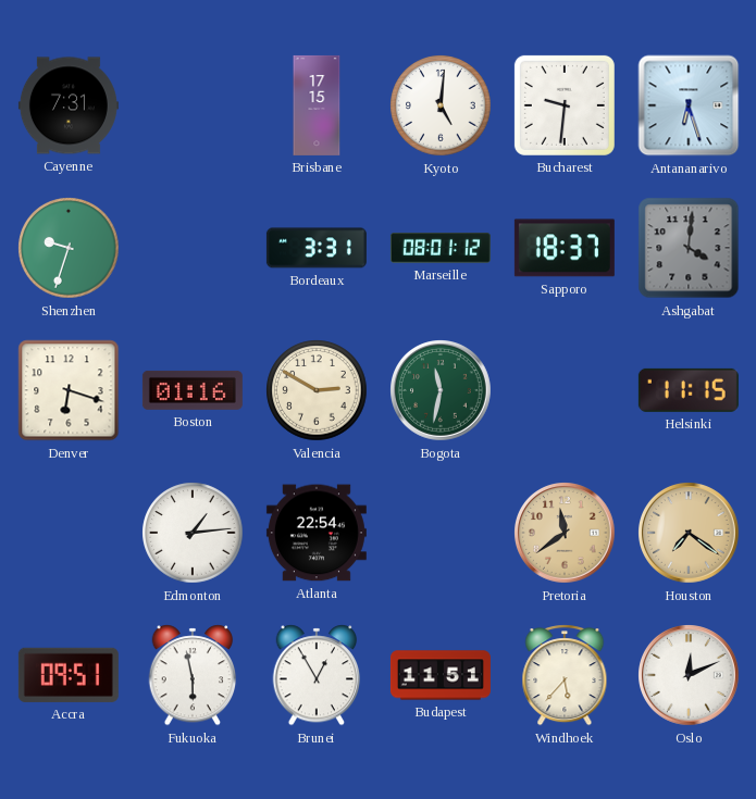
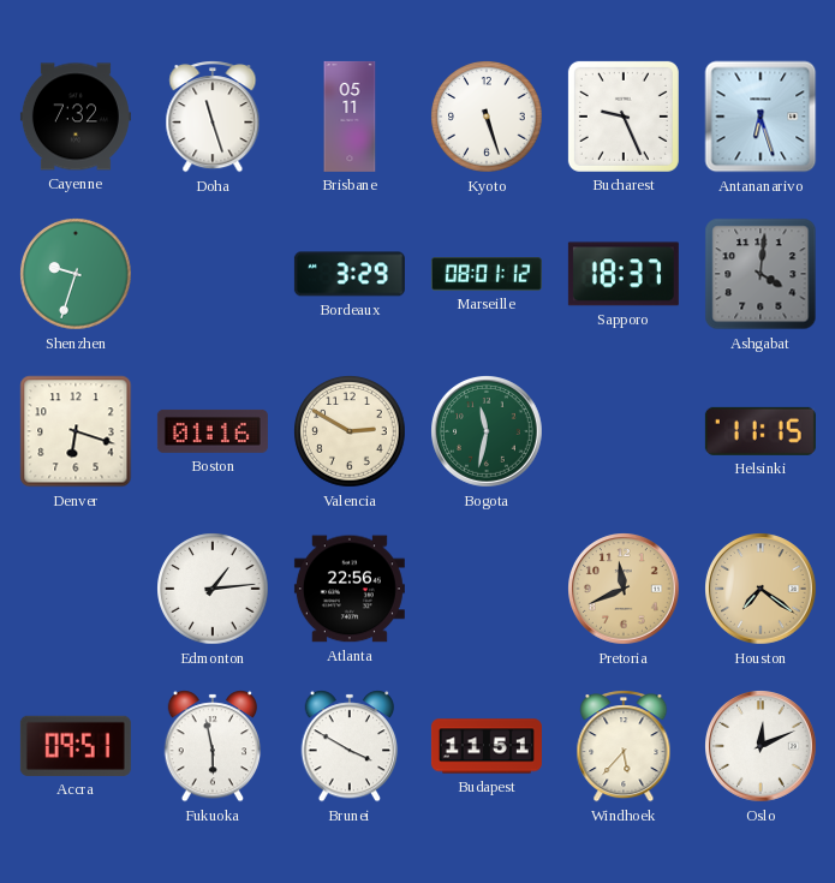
Cayenne: 7:31 -> 7:32 (76, 117)
Doha: none -> 11:27 (213, 117)
Brisbane: 17:15 -> 05:11 (350, 117)
Kyoto: 5:01 -> 5:27 (487, 117)
Bucharest: 9:31 -> 9:26 (624, 117)
Bordeaux: 3:31 -> 3:29 (350, 274)
Atlanta: 22:54 -> 22:56 (350, 589)
Pretoria: 11:39 -> 11:41 (625, 590)
Brunei: 12:55 -> 3:50 (350, 746)
